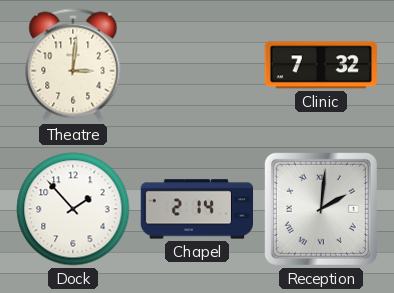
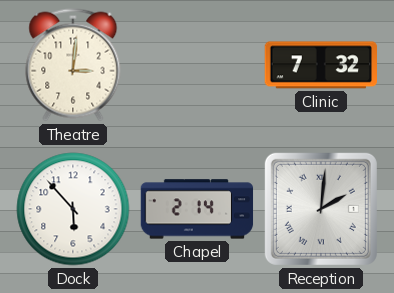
Dock: 1:53 -> 5:53 (73, 209)
